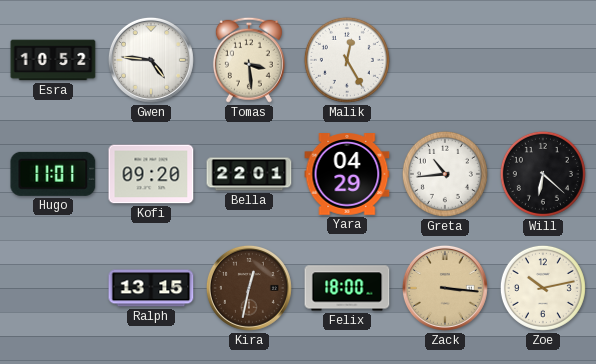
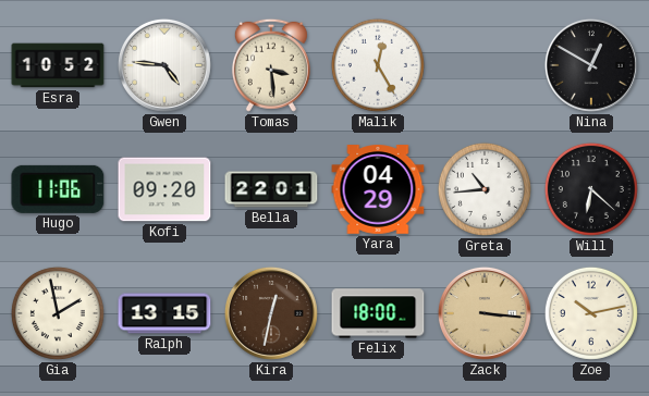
Nina: none -> 12:50 (591, 65)
Hugo: 11:01 -> 11:06 (58, 189)
Gia: none -> 1:58 (58, 313)
